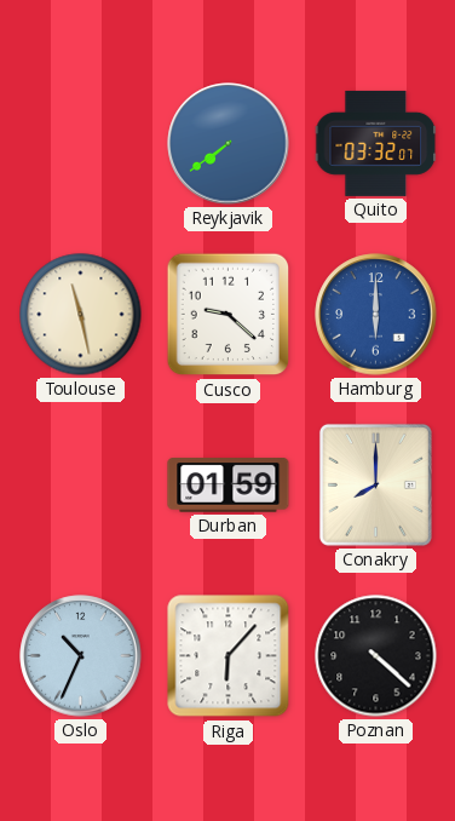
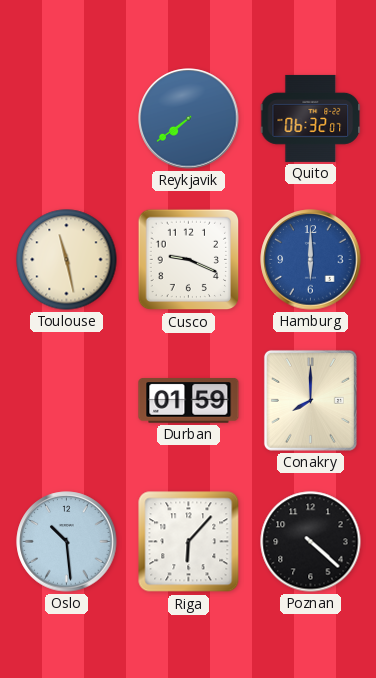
Quito: 03:32 -> 06:32 (311, 118)
Cusco: 9:22 -> 9:19 (189, 260)
Oslo: 10:34 -> 10:29 (67, 542)
